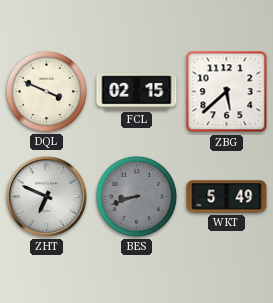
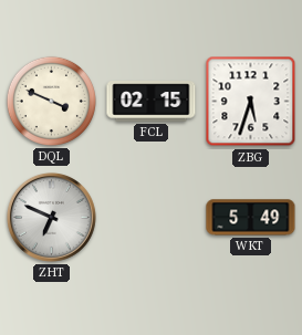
ZBG: 5:38 -> 5:33 (251, 102)
BES: 8:42 -> none (136, 196)
